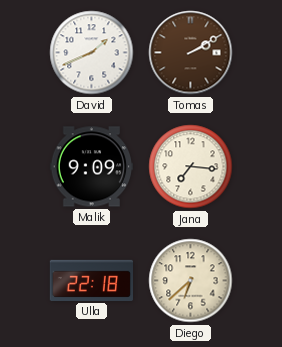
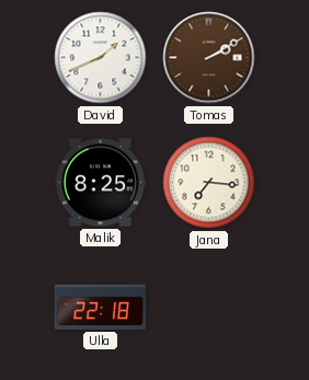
Malik: 9:09 -> 8:25 (100, 183)
Diego: 6:38 -> none (191, 281)
